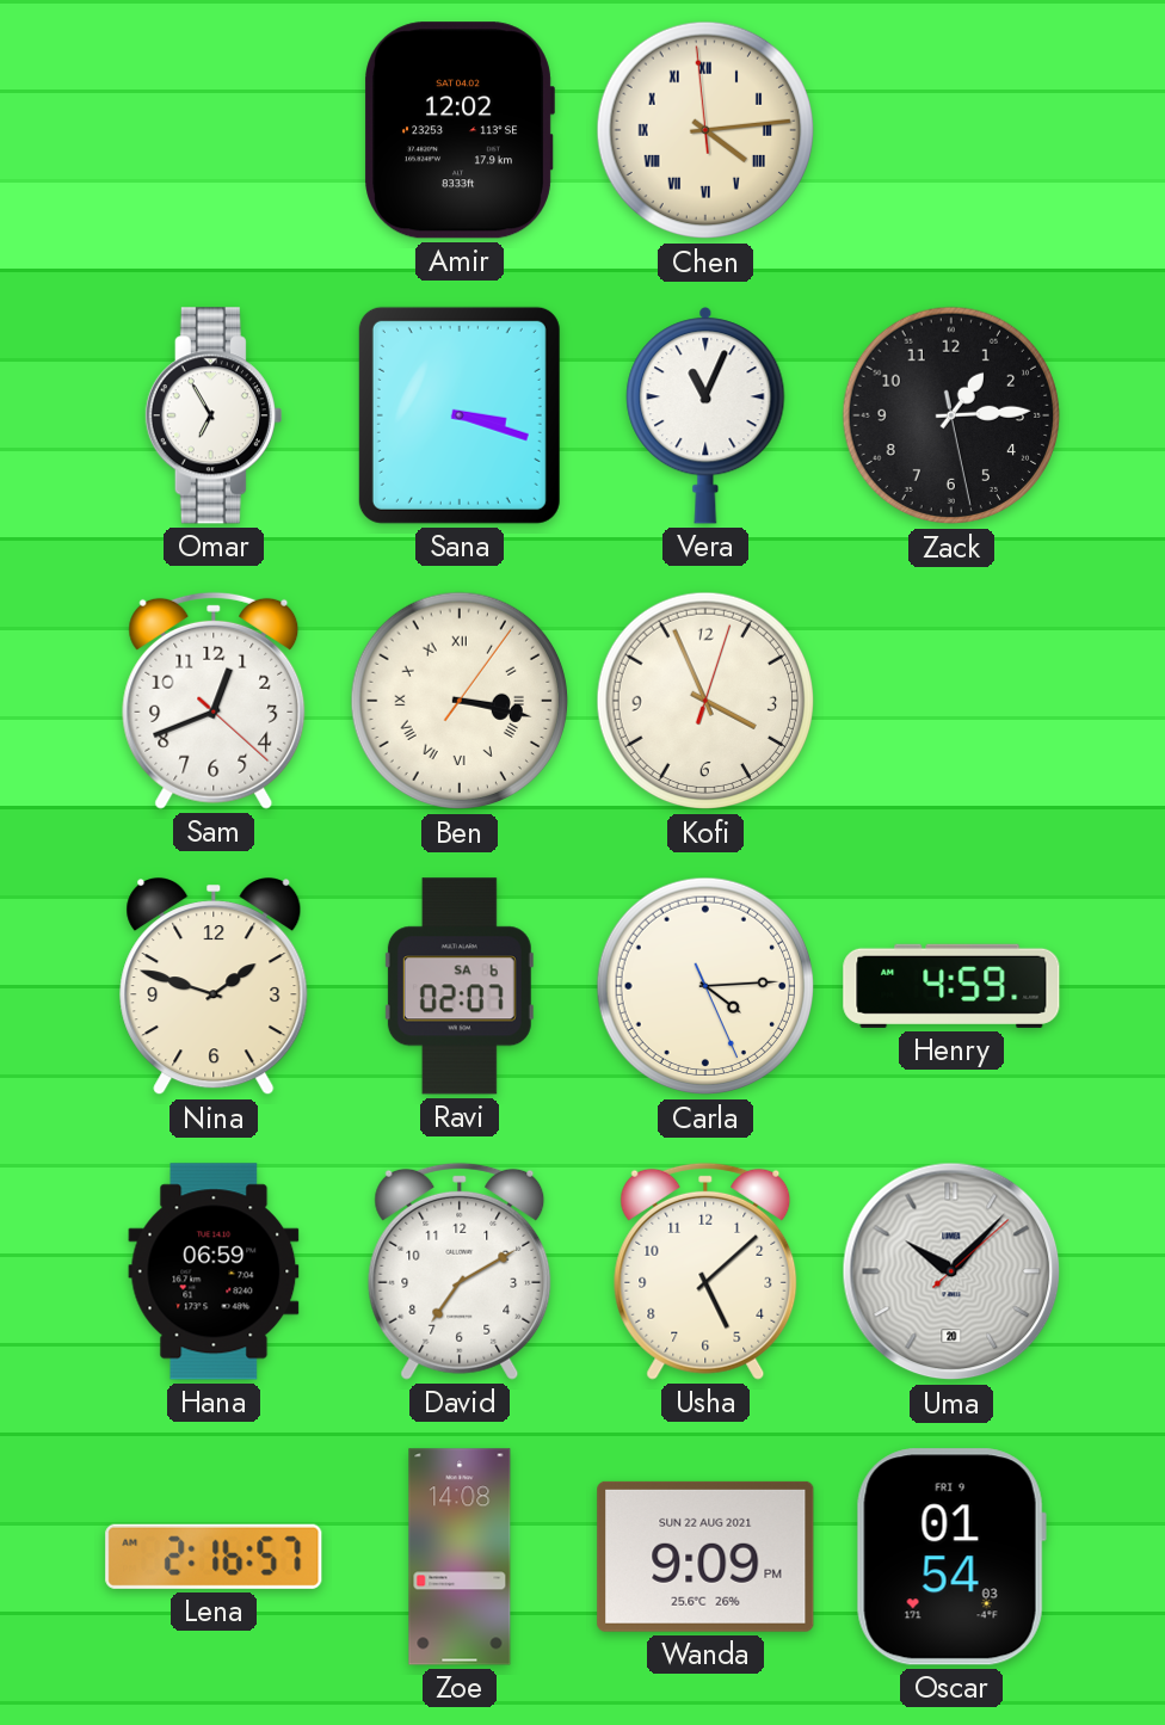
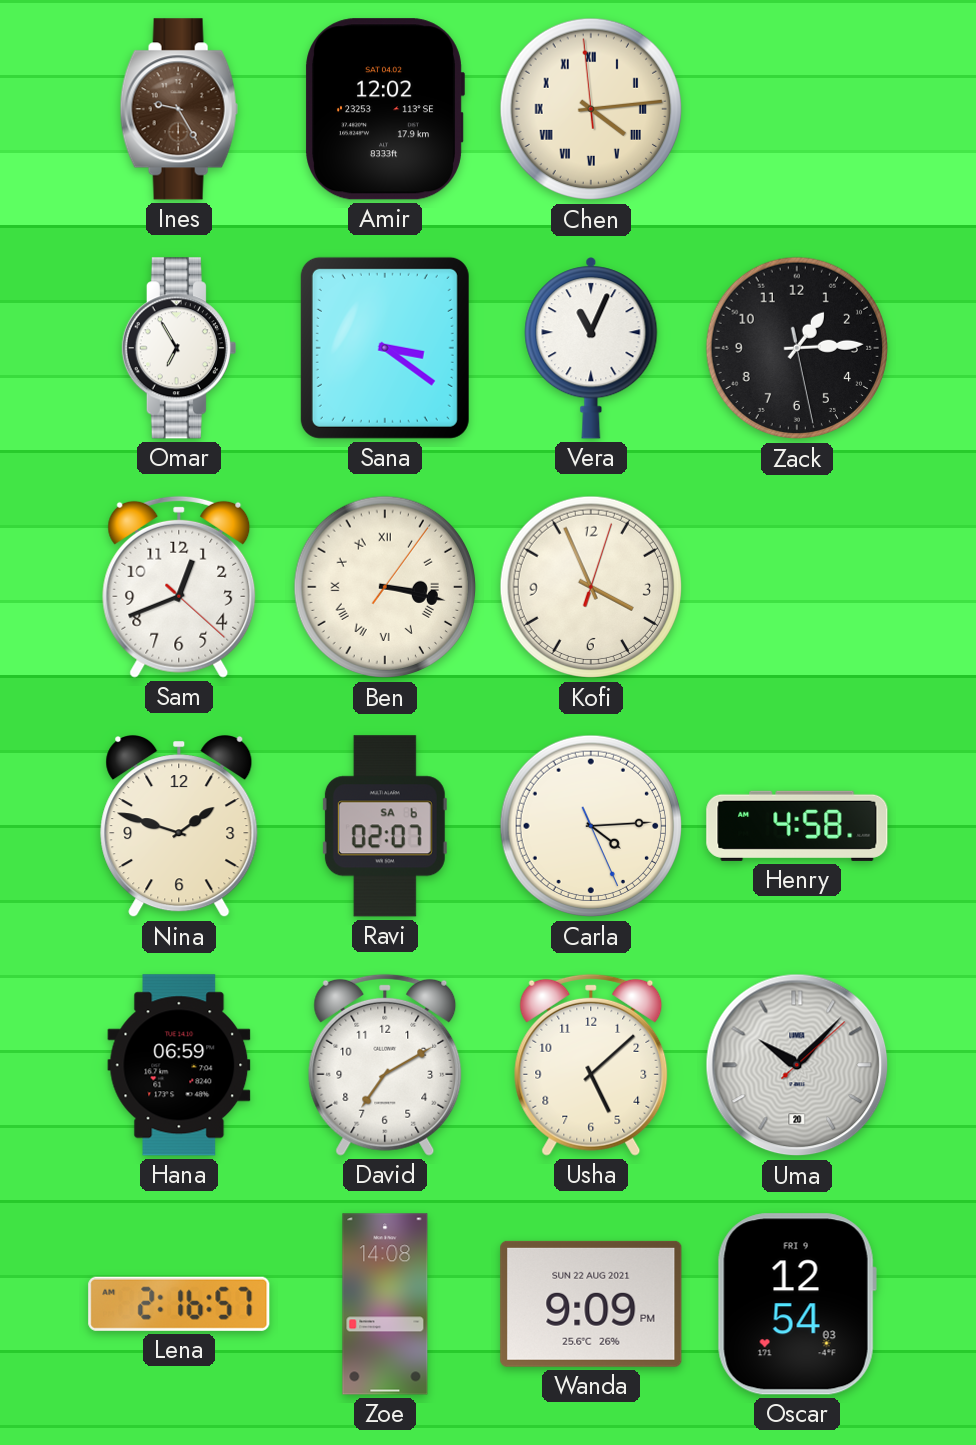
Ines: none -> 9:25 (179, 109)
Sana: 3:18 -> 3:21 (385, 348)
Henry: 4:59 -> 4:58 (797, 826)
Oscar: 01:54 -> 12:54 (797, 1304)
